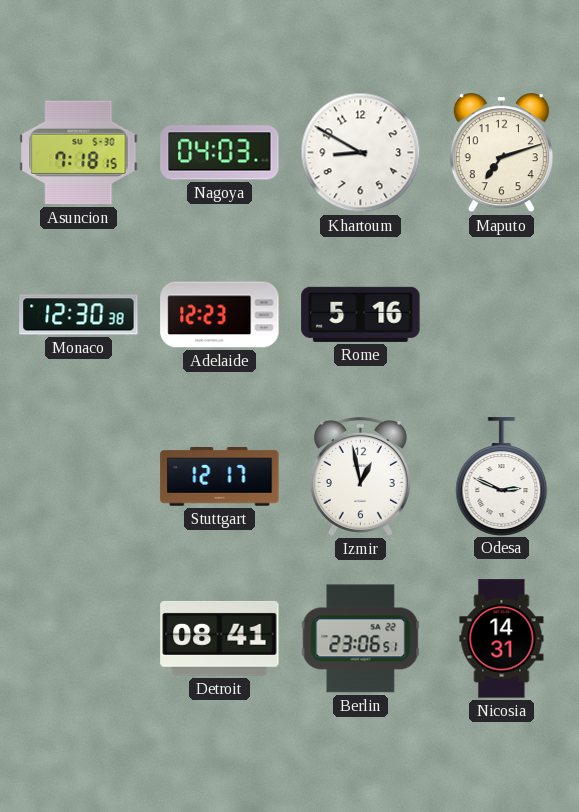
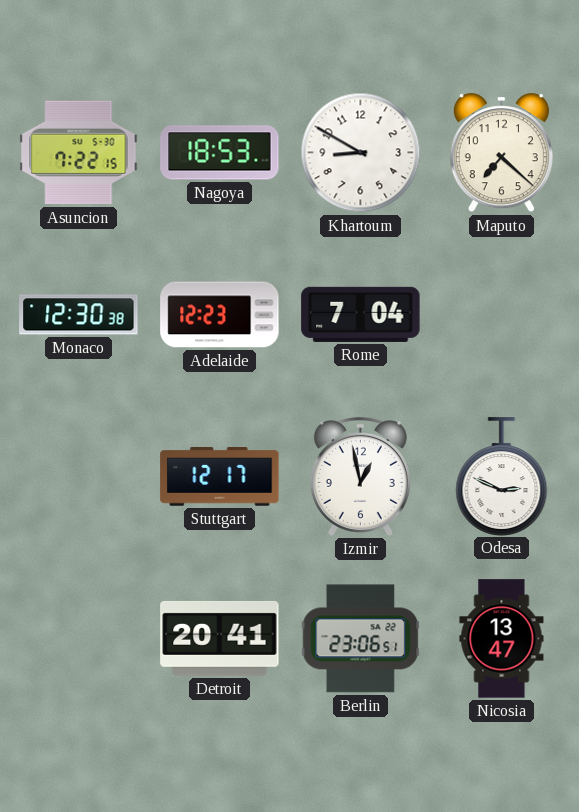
Asuncion: 7:18 -> 7:22 (79, 153)
Nagoya: 04:03 -> 18:53 (220, 153)
Maputo: 7:12 -> 7:22 (501, 153)
Rome: 5:16 -> 7:04 (361, 314)
Detroit: 08:41 -> 20:41 (220, 638)
Nicosia: 14:31 -> 13:47 (502, 639)
